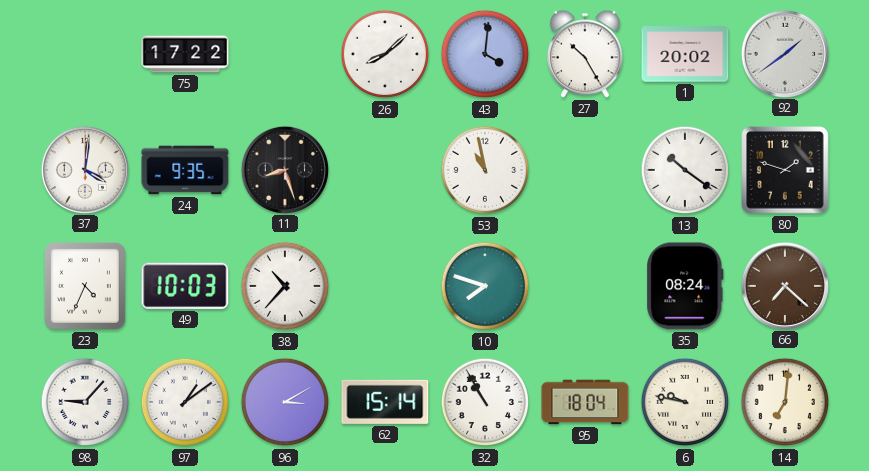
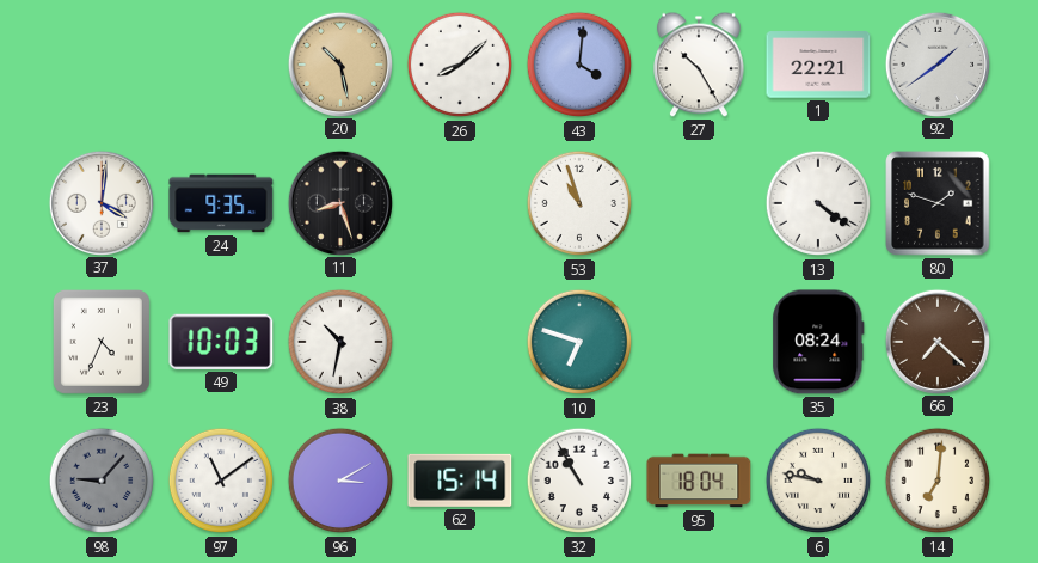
75: 17:22 -> none (185, 54)
20: none -> 10:28 (339, 63)
1: 20:02 -> 22:21 (818, 65)
53: 10:58 -> 10:57 (579, 203)
13: 10:21 -> 4:21 (818, 203)
38: 10:37 -> 10:32 (340, 342)
10: 7:48 -> 6:48 (579, 342)
98 dial: white -> grey (102, 481)
97: 1:09 -> 11:09 (221, 481)
